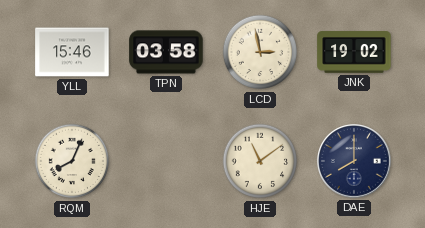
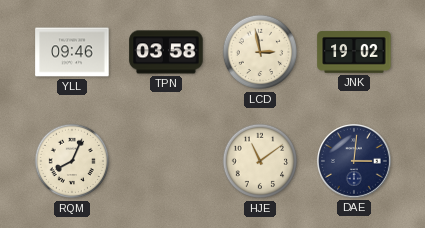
YLL: 15:46 -> 09:46 (72, 52)
DAE: 8:00 -> 3:01 (355, 162)
